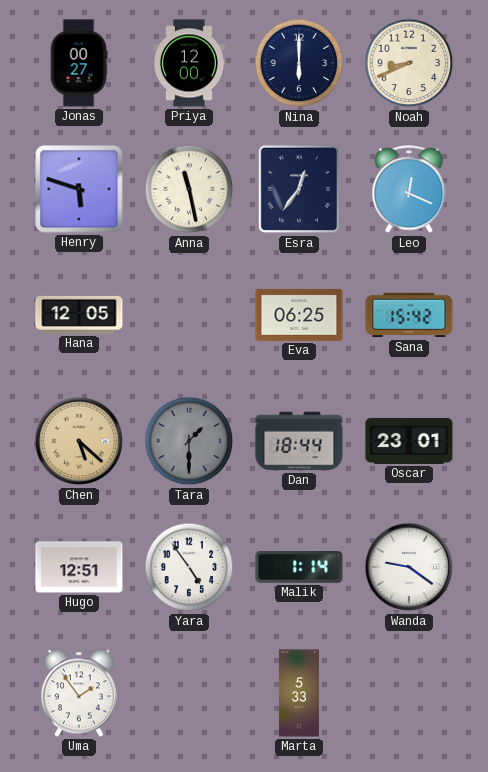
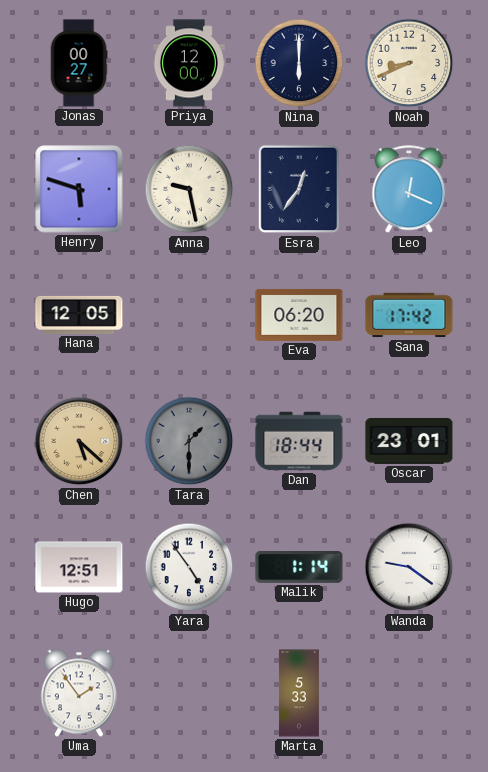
Anna: 11:28 -> 9:28 (189, 189)
Eva: 06:25 -> 06:20 (299, 315)
Sana: 15:42 -> 17:42 (409, 315)
